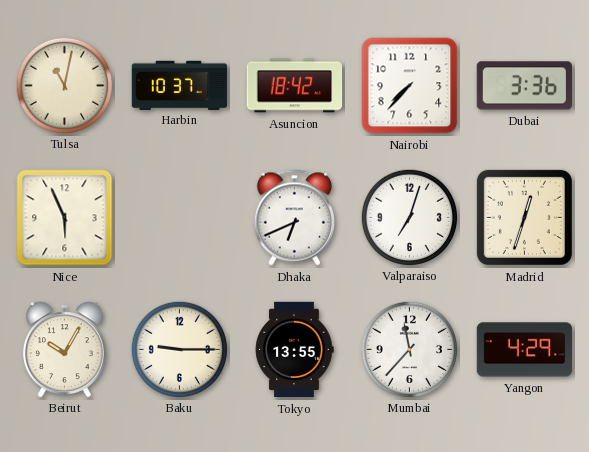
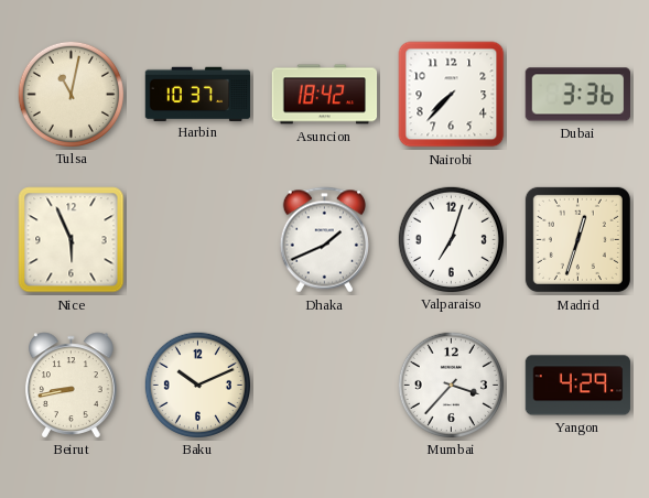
Dhaka: 6:41 -> 1:41 (324, 240)
Beirut: 10:05 -> 8:43 (71, 385)
Baku: 9:15 -> 10:11 (197, 385)
Tokyo: 13:55 -> none (294, 350)
Mumbai: 11:37 -> 3:37 (451, 385)
